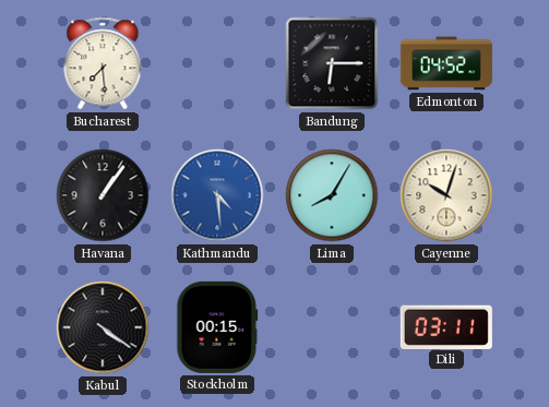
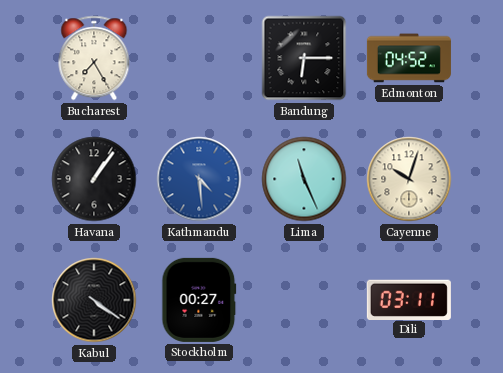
Bucharest: 7:29 -> 7:25 (94, 58)
Lima: 8:05 -> 11:26 (304, 179)
Stockholm: 00:15 -> 00:27 (199, 300)
